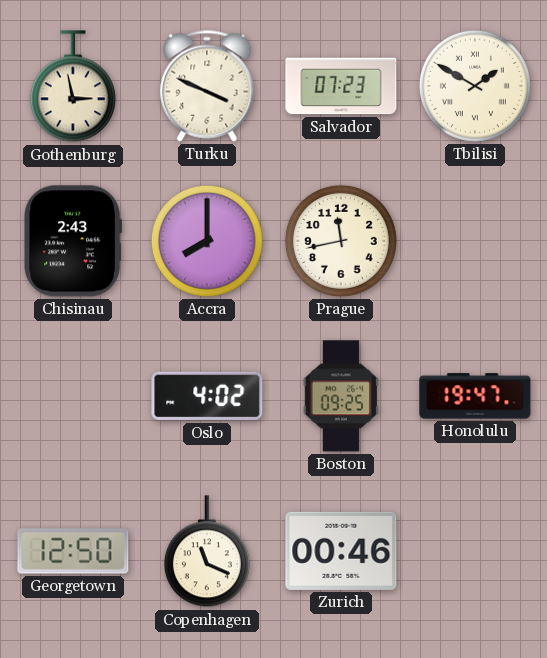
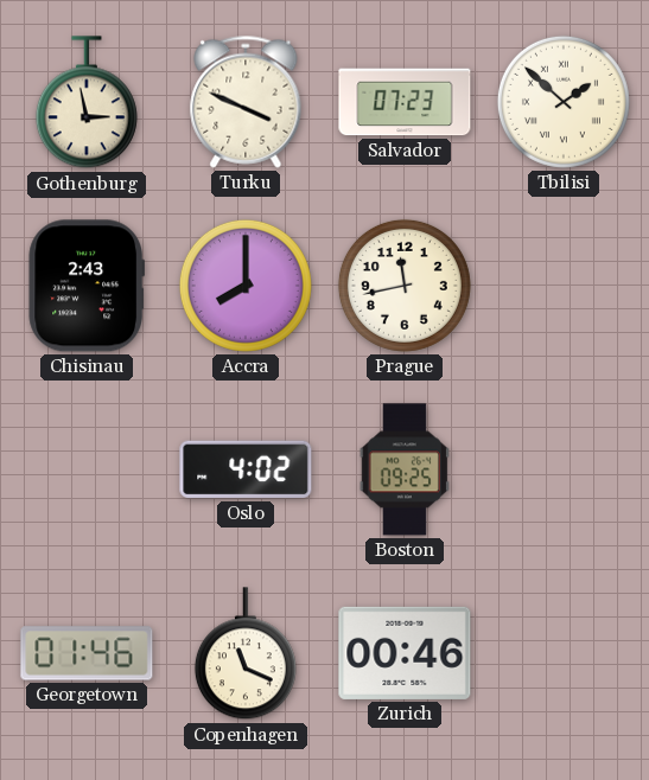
Tbilisi: 1:50 -> 1:52 (564, 102)
Honolulu: 19:47 -> none (475, 396)
Georgetown: 12:50 -> 01:46 (87, 653)
